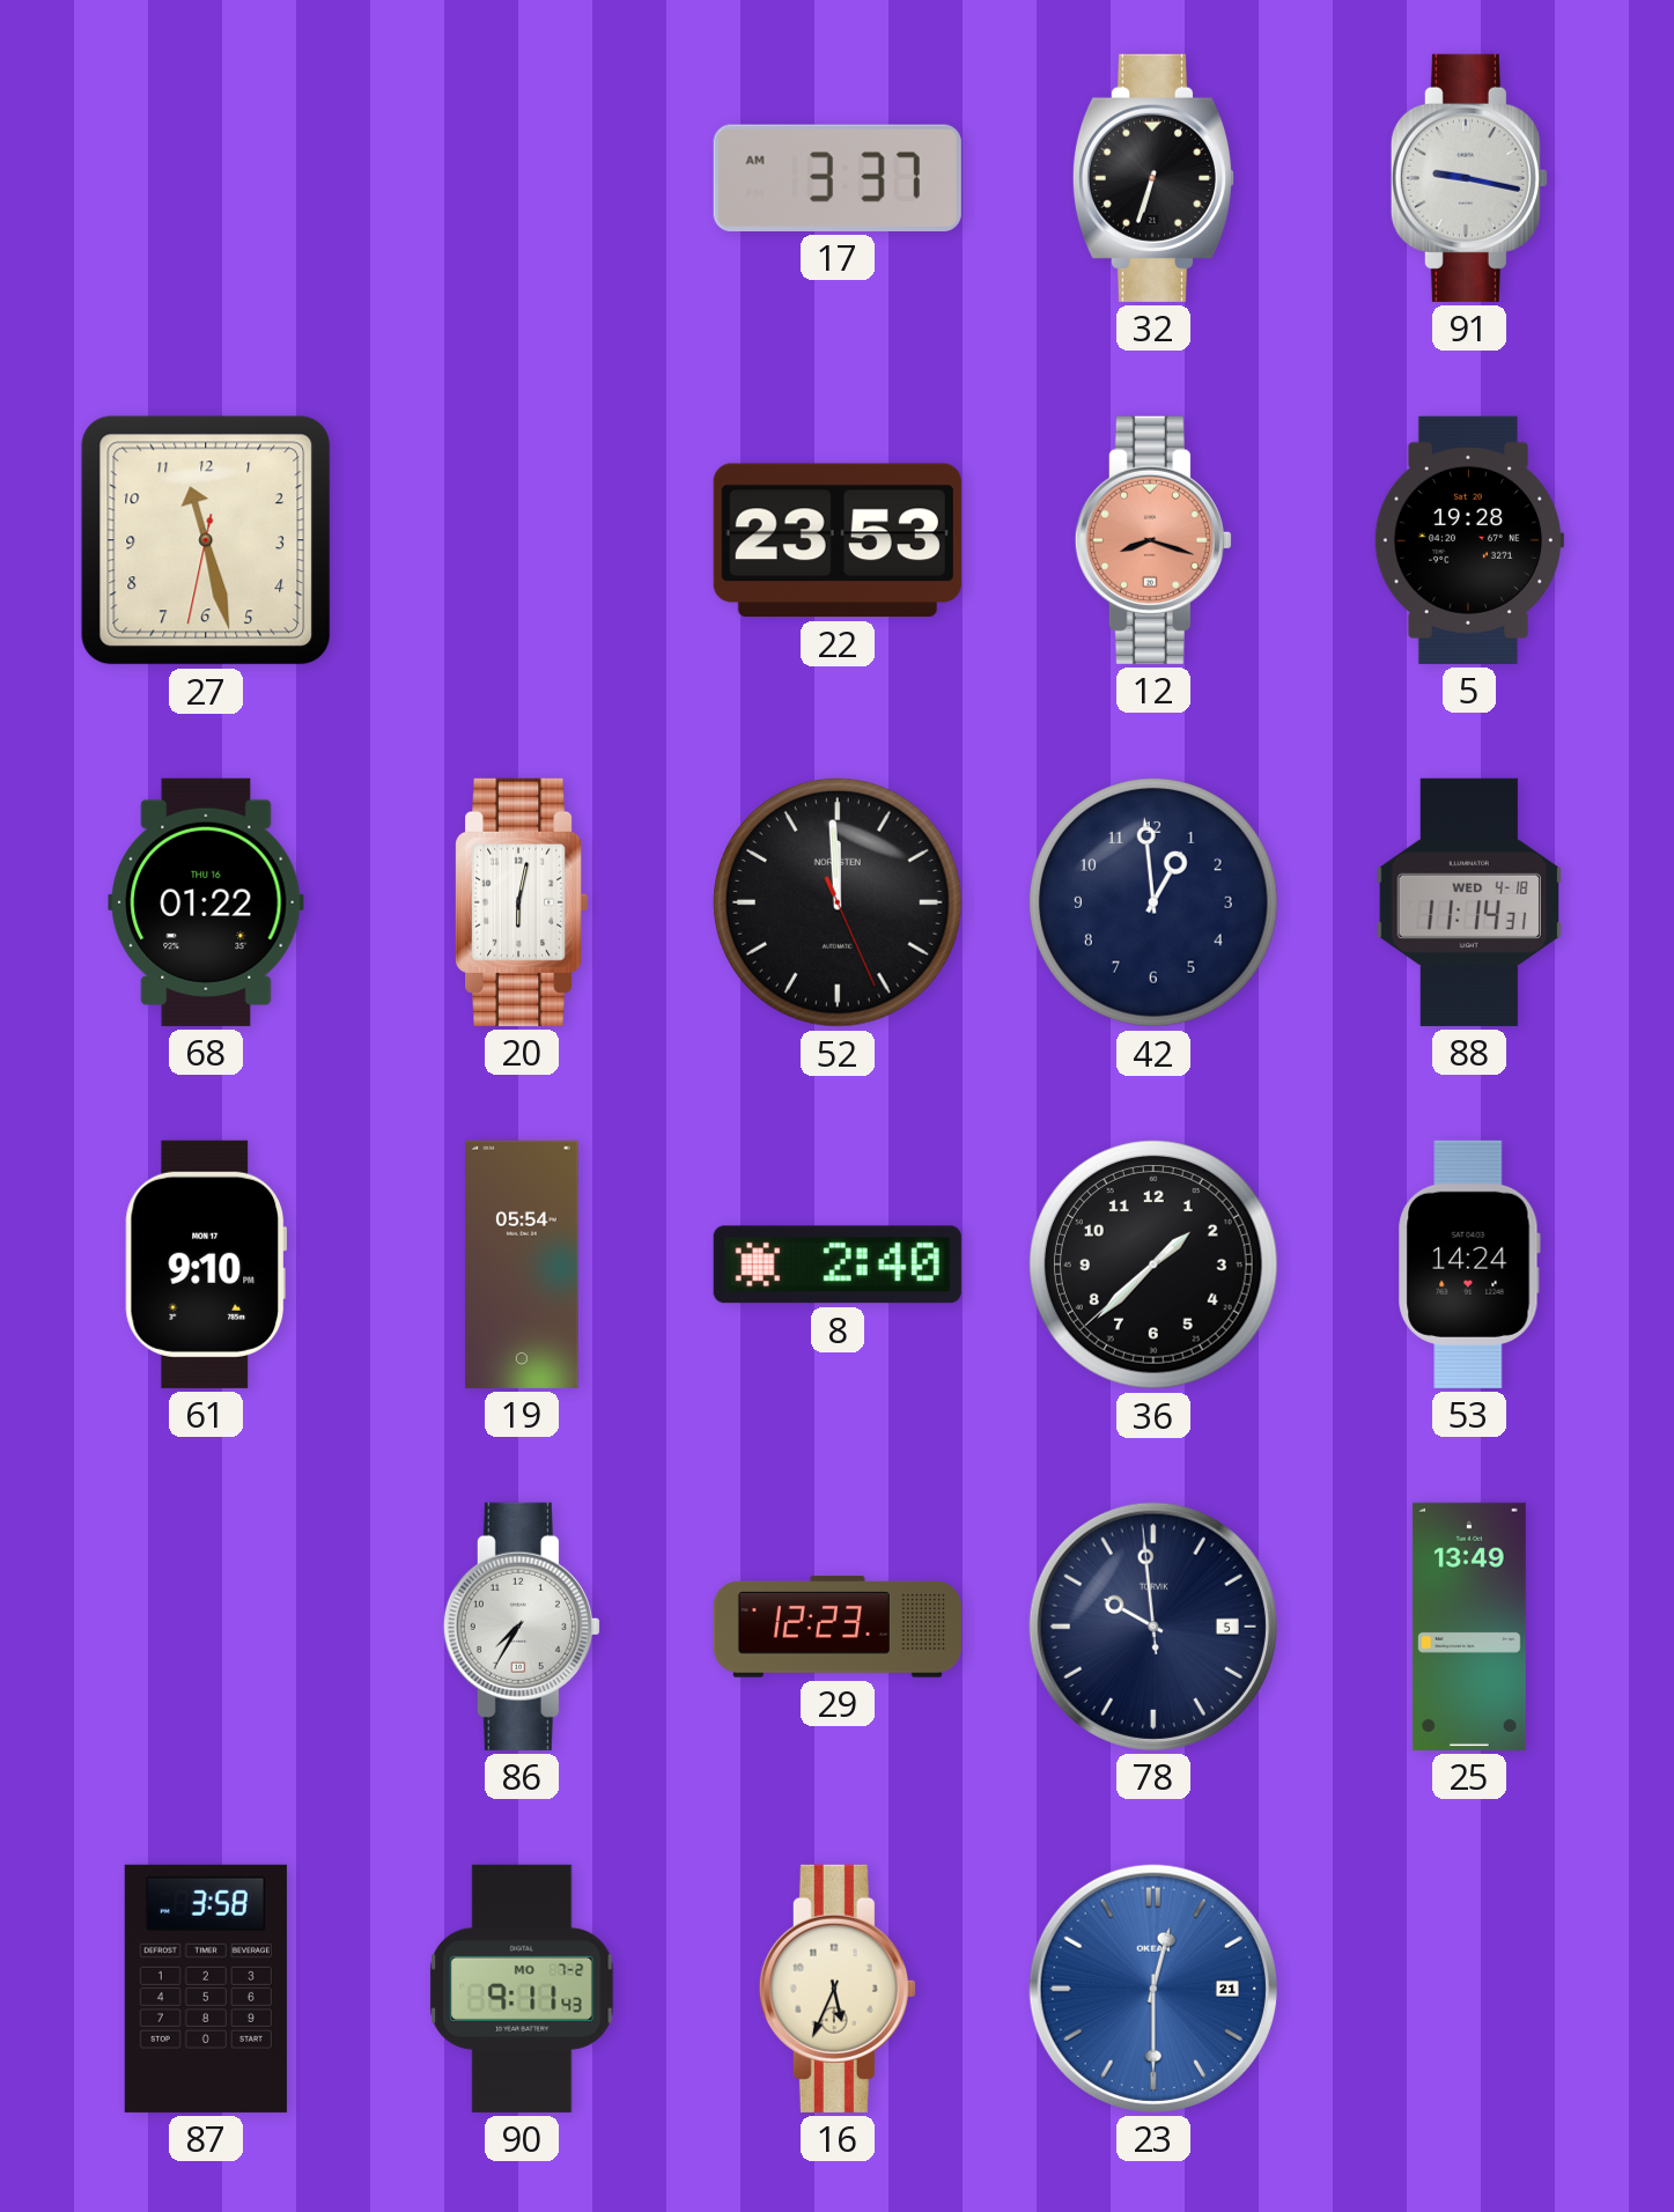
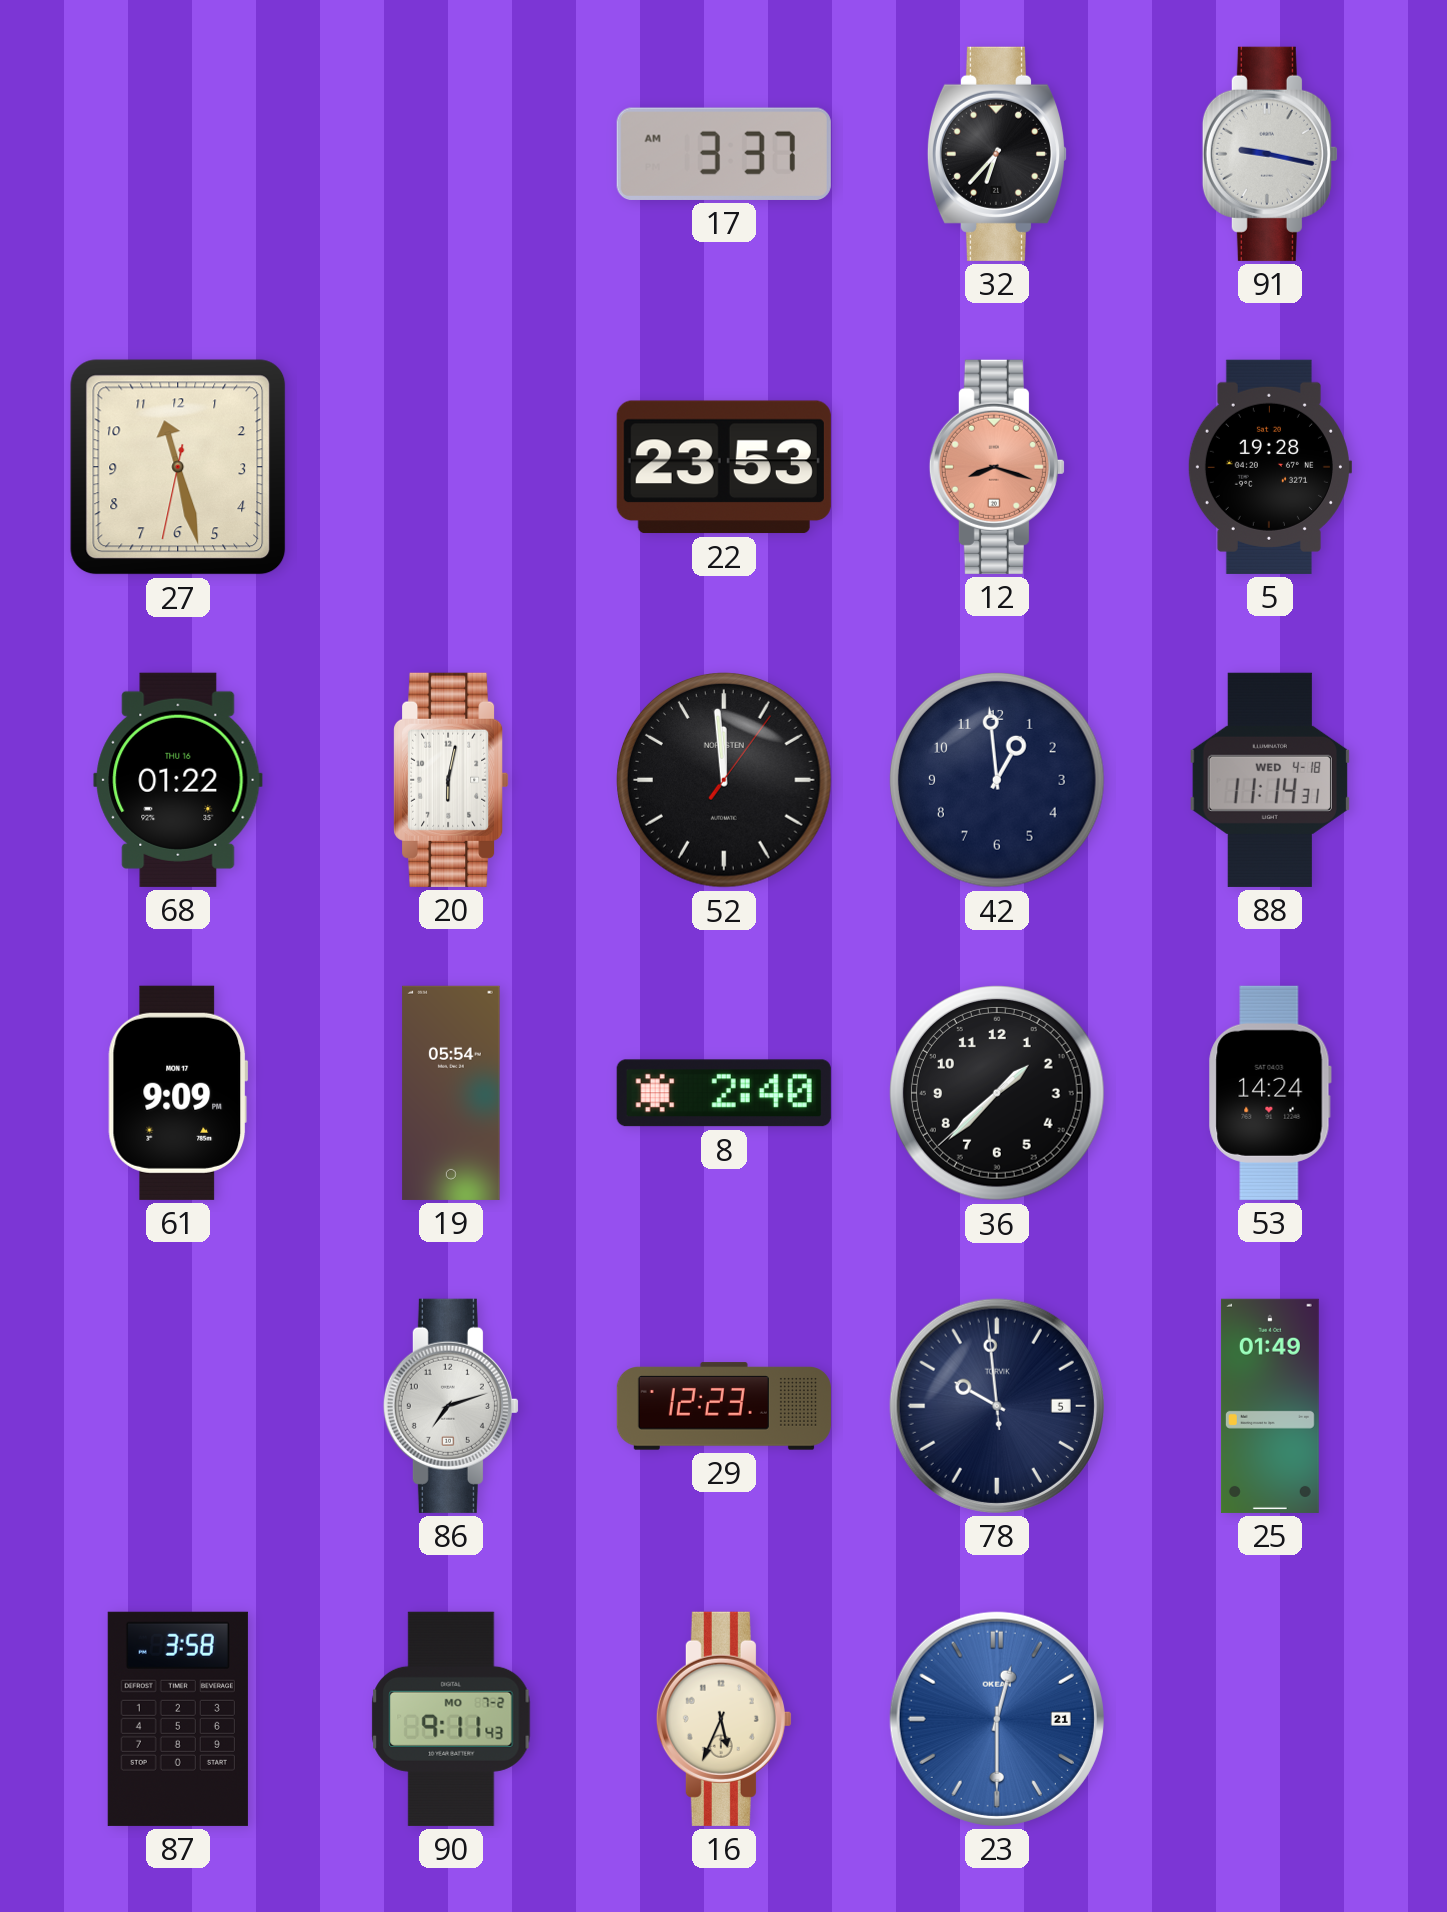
32: 6:33 -> 6:37 (996, 154)
52: 11:59:26 -> 11:59:06 (725, 781)
61: 9:10 -> 9:09 (178, 1093)
86: 7:35 -> 7:12 (451, 1406)
25: 13:49 -> 01:49 (1270, 1406)
